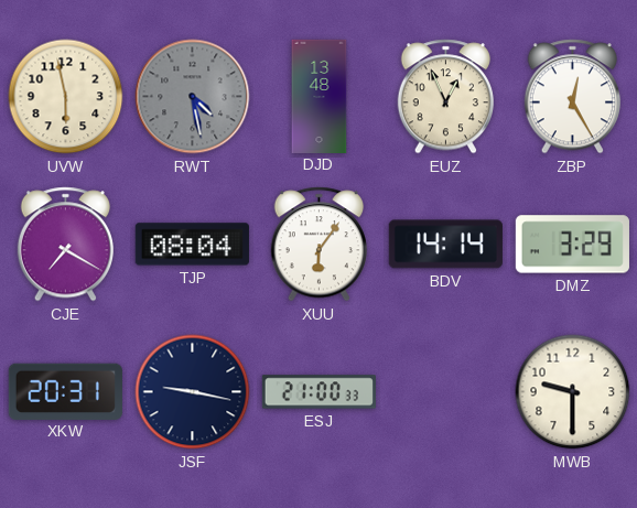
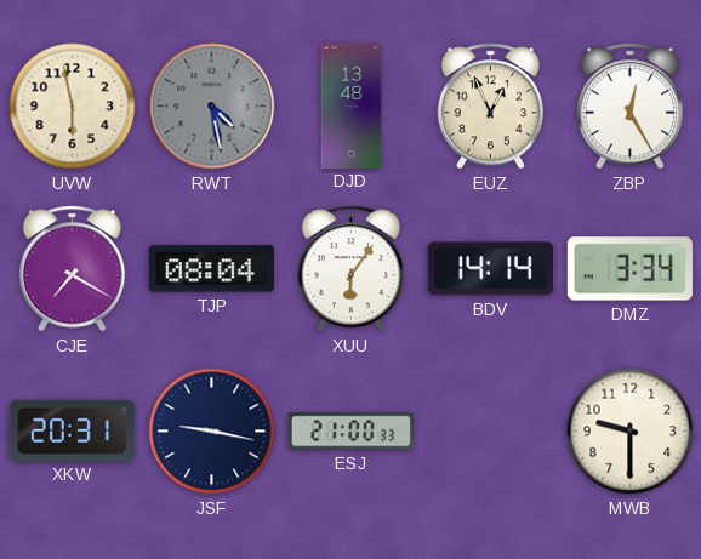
DMZ: 3:29 -> 3:34 (629, 269)
